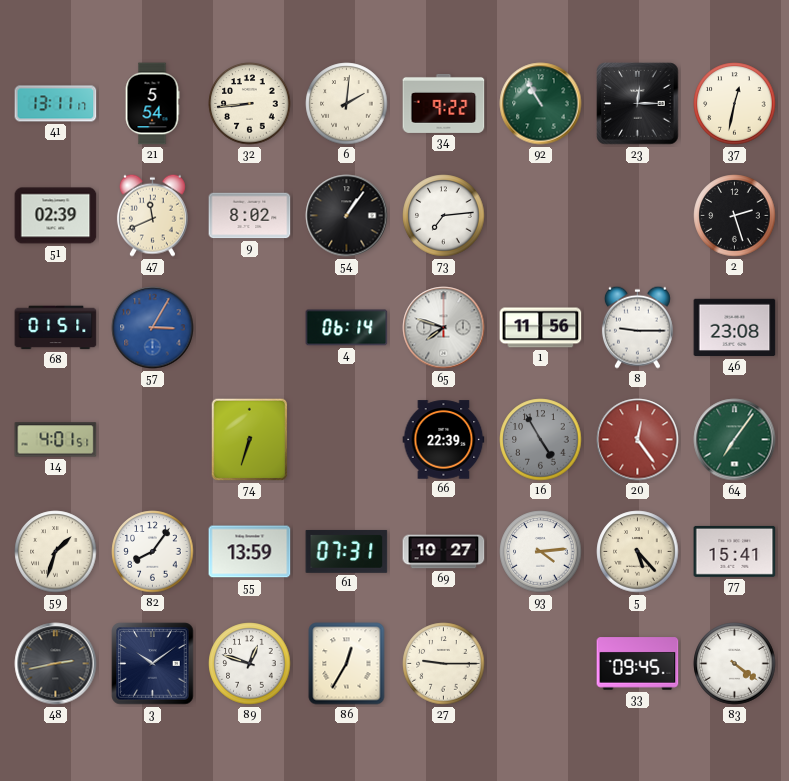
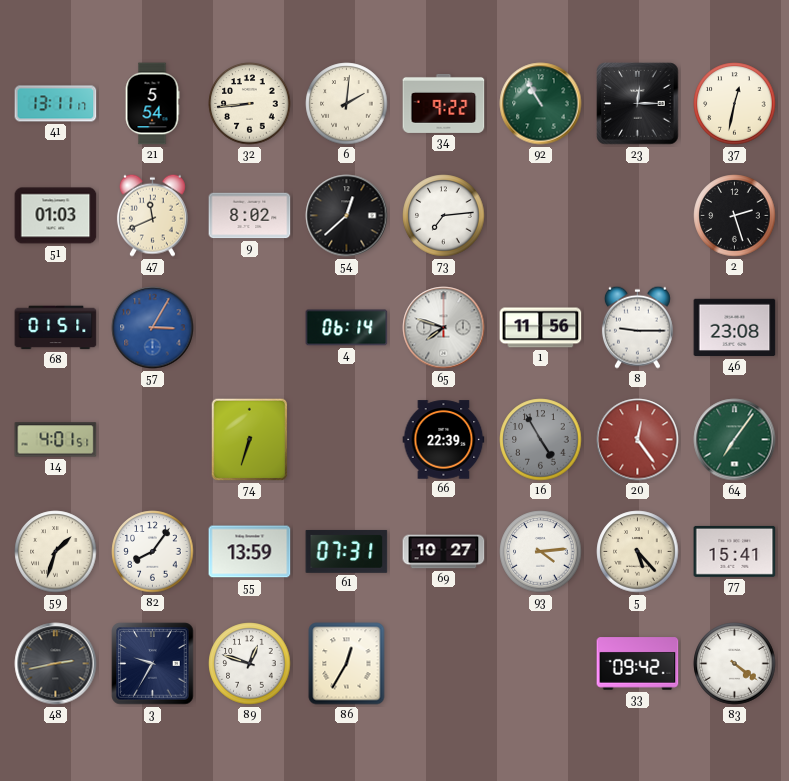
51: 02:39 -> 01:03 (56, 216)
54: 1:06 -> 12:38 (347, 216)
3: 10:09 -> 9:35 (153, 664)
27: 9:15 -> none (444, 664)
33: 09:45 -> 09:42 (638, 664)
